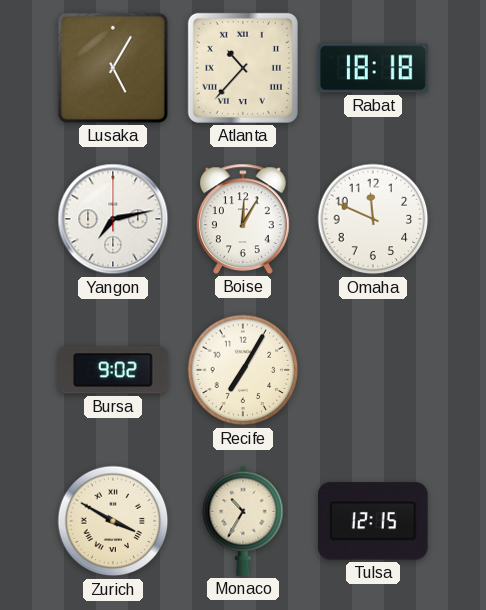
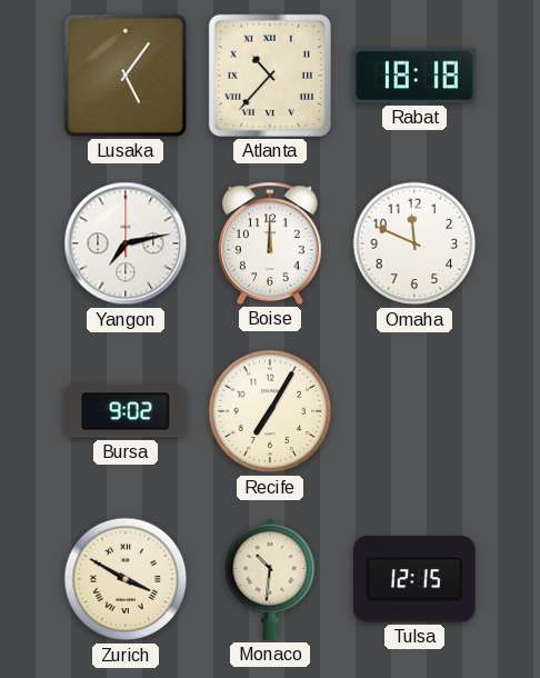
Lusaka: 5:05 -> 5:06 (126, 76)
Boise: 12:05 -> 12:00 (271, 243)
Monaco: 10:35 -> 10:31 (270, 579)
